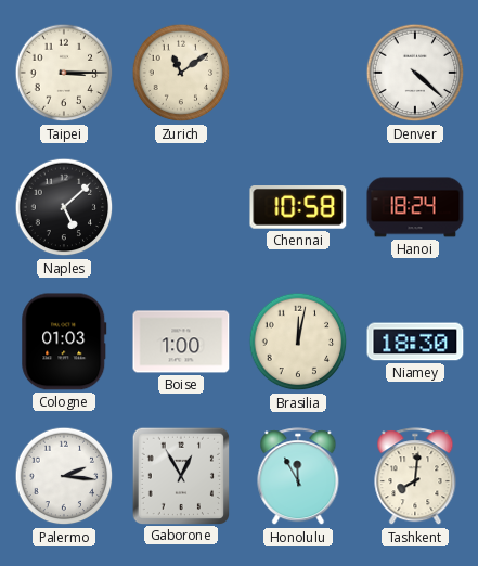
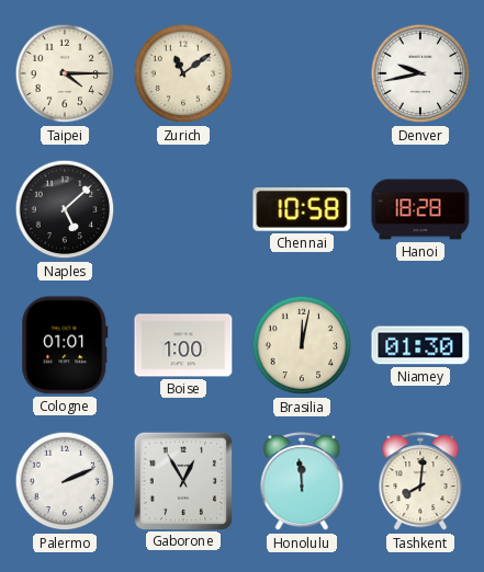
Taipei: 3:15 -> 4:15 (65, 73)
Denver: 4:22 -> 9:43 (420, 73)
Hanoi: 18:24 -> 18:28 (420, 209)
Cologne: 01:03 -> 01:01 (65, 345)
Niamey: 18:30 -> 01:30 (420, 345)
Palermo: 2:16 -> 2:11 (65, 481)
Honolulu: 11:55 -> 11:59 (302, 482)
